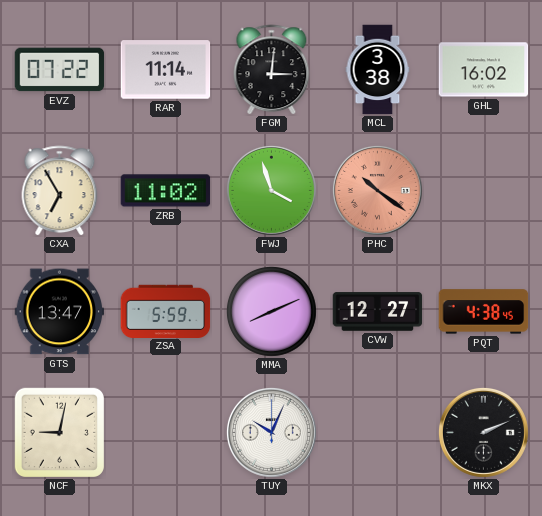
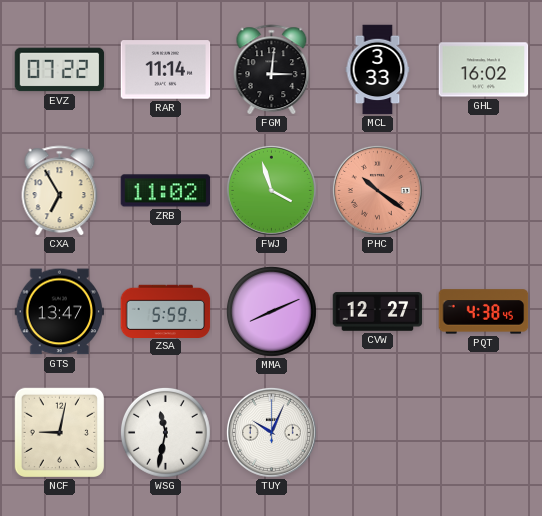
MCL: 3:38 -> 3:33 (378, 70)
WSG: none -> 11:32 (165, 432)
MKX: 2:11 -> none (483, 432)
